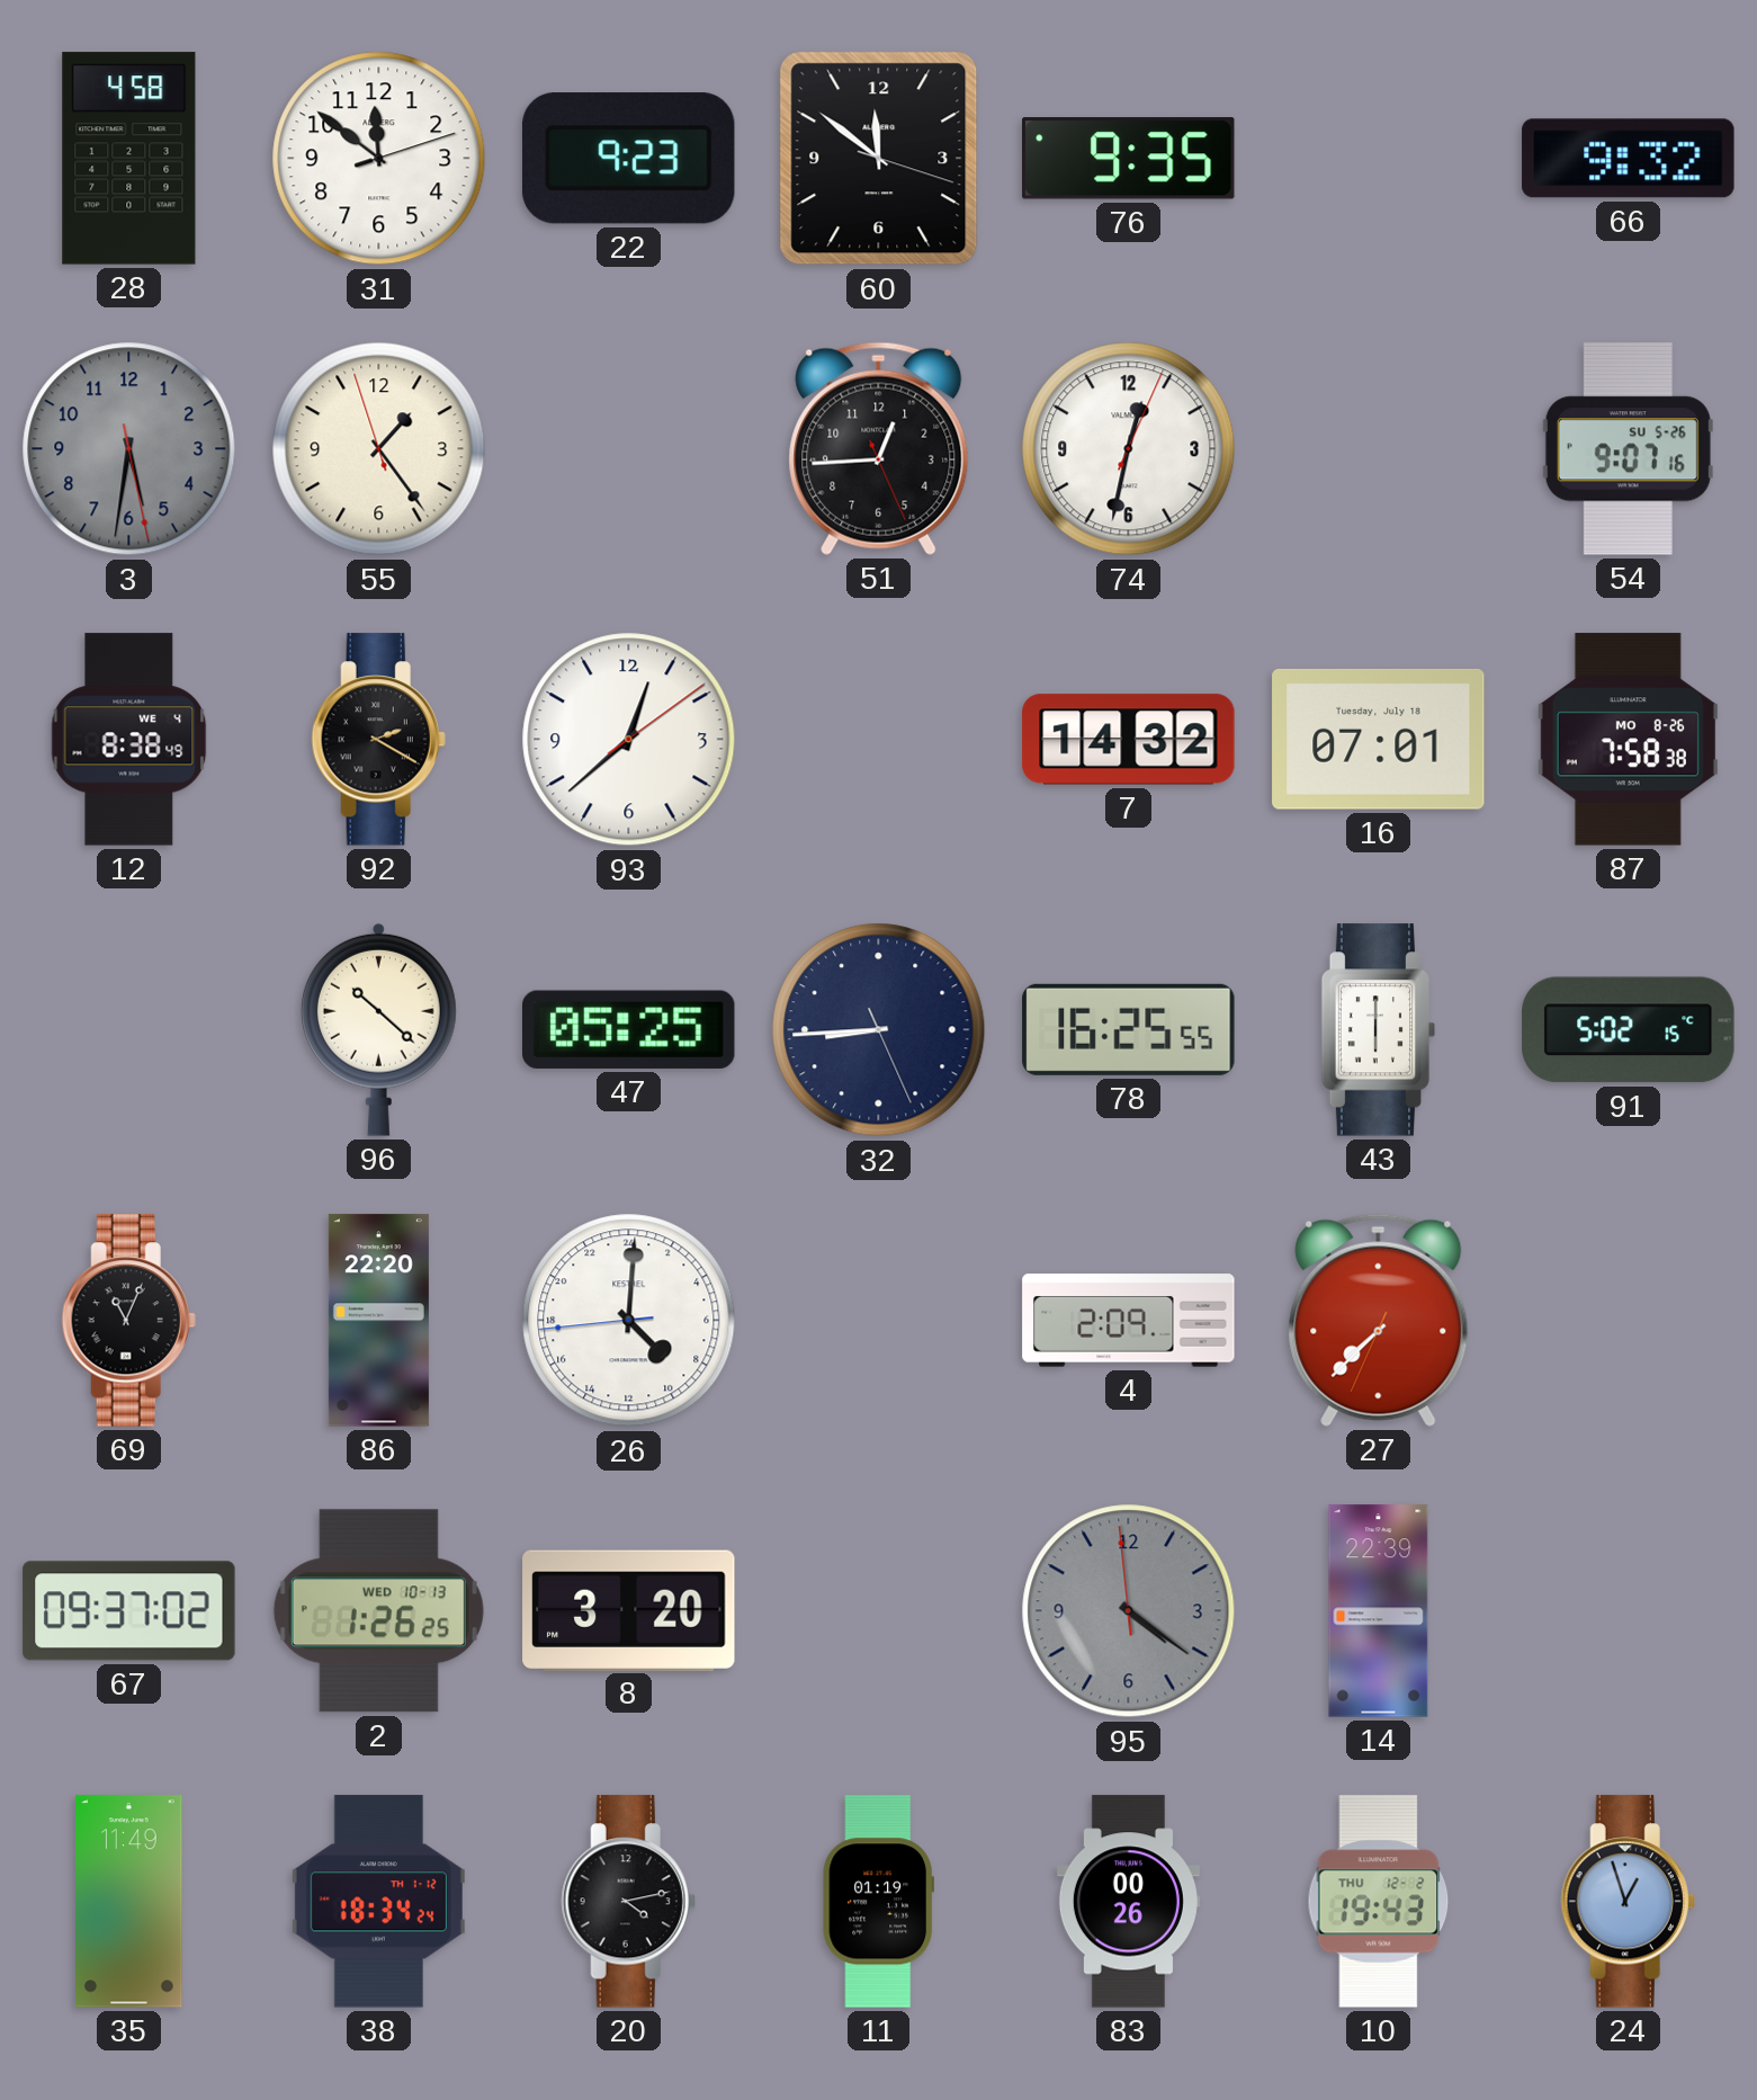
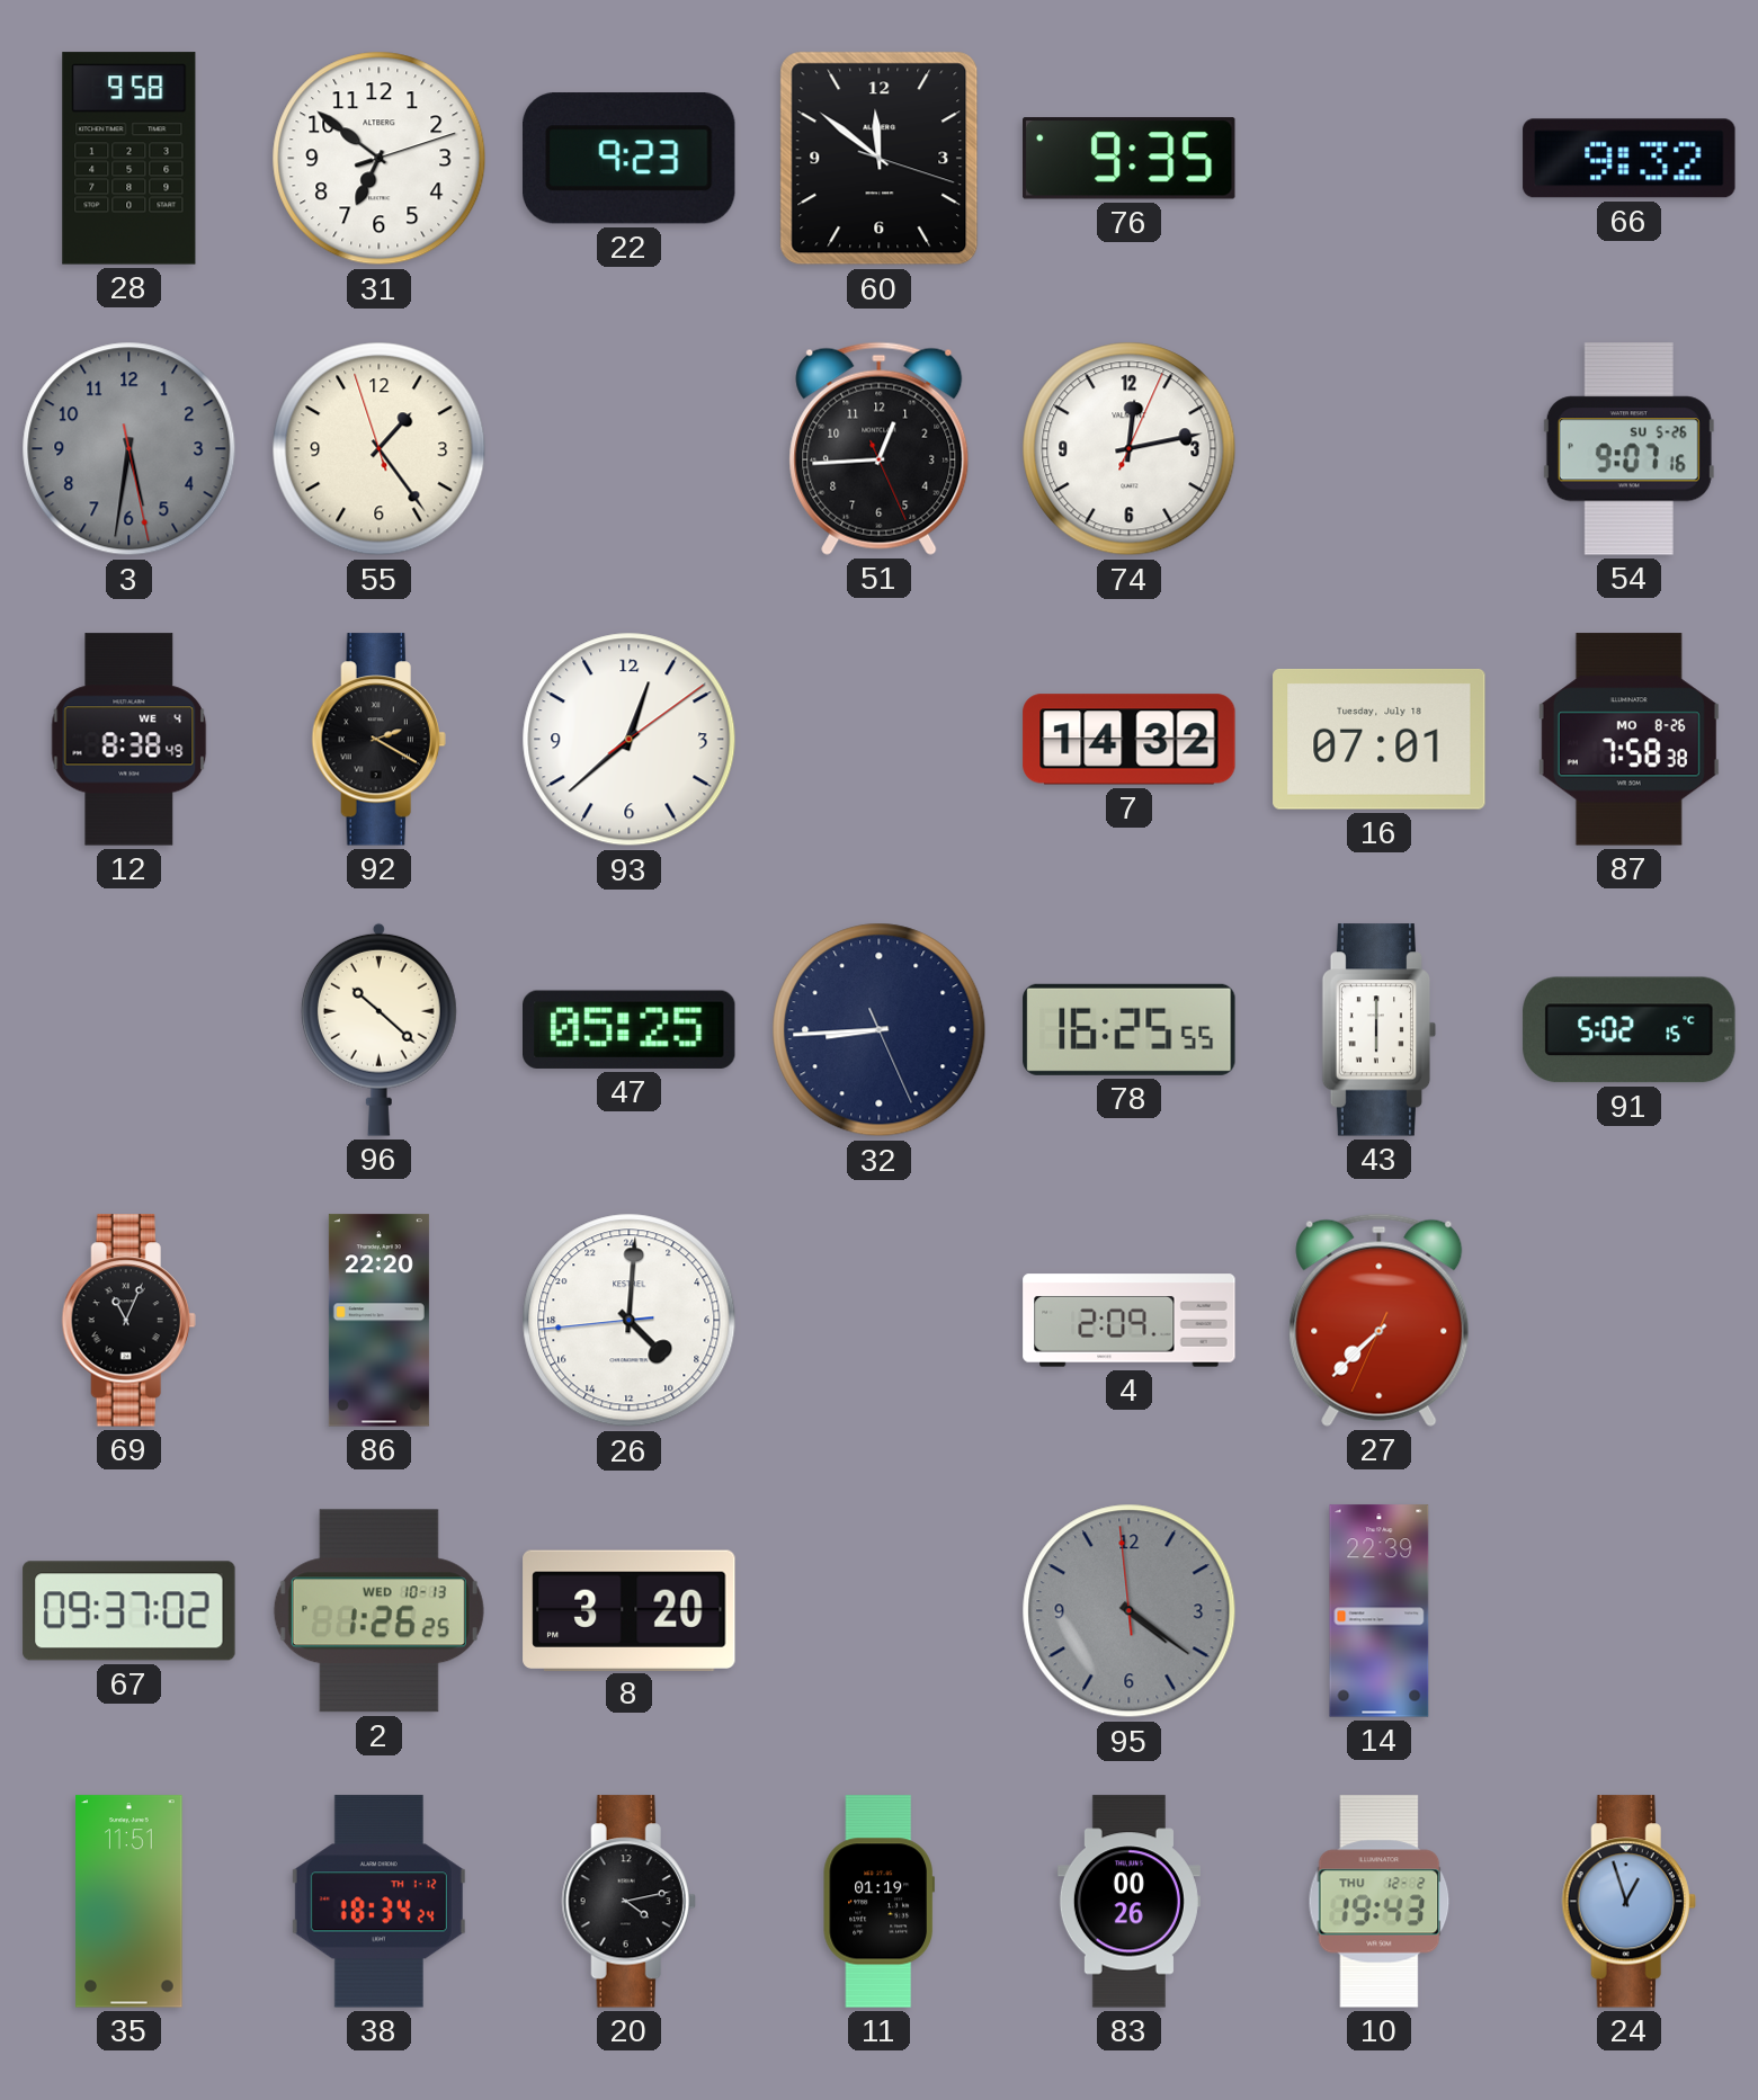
28: 4:58 -> 9:58 (130, 159)
31: 11:51 -> 6:51 (380, 159)
74: 12:32 -> 12:13 (1130, 449)
35: 11:49 -> 11:51 (130, 1902)
